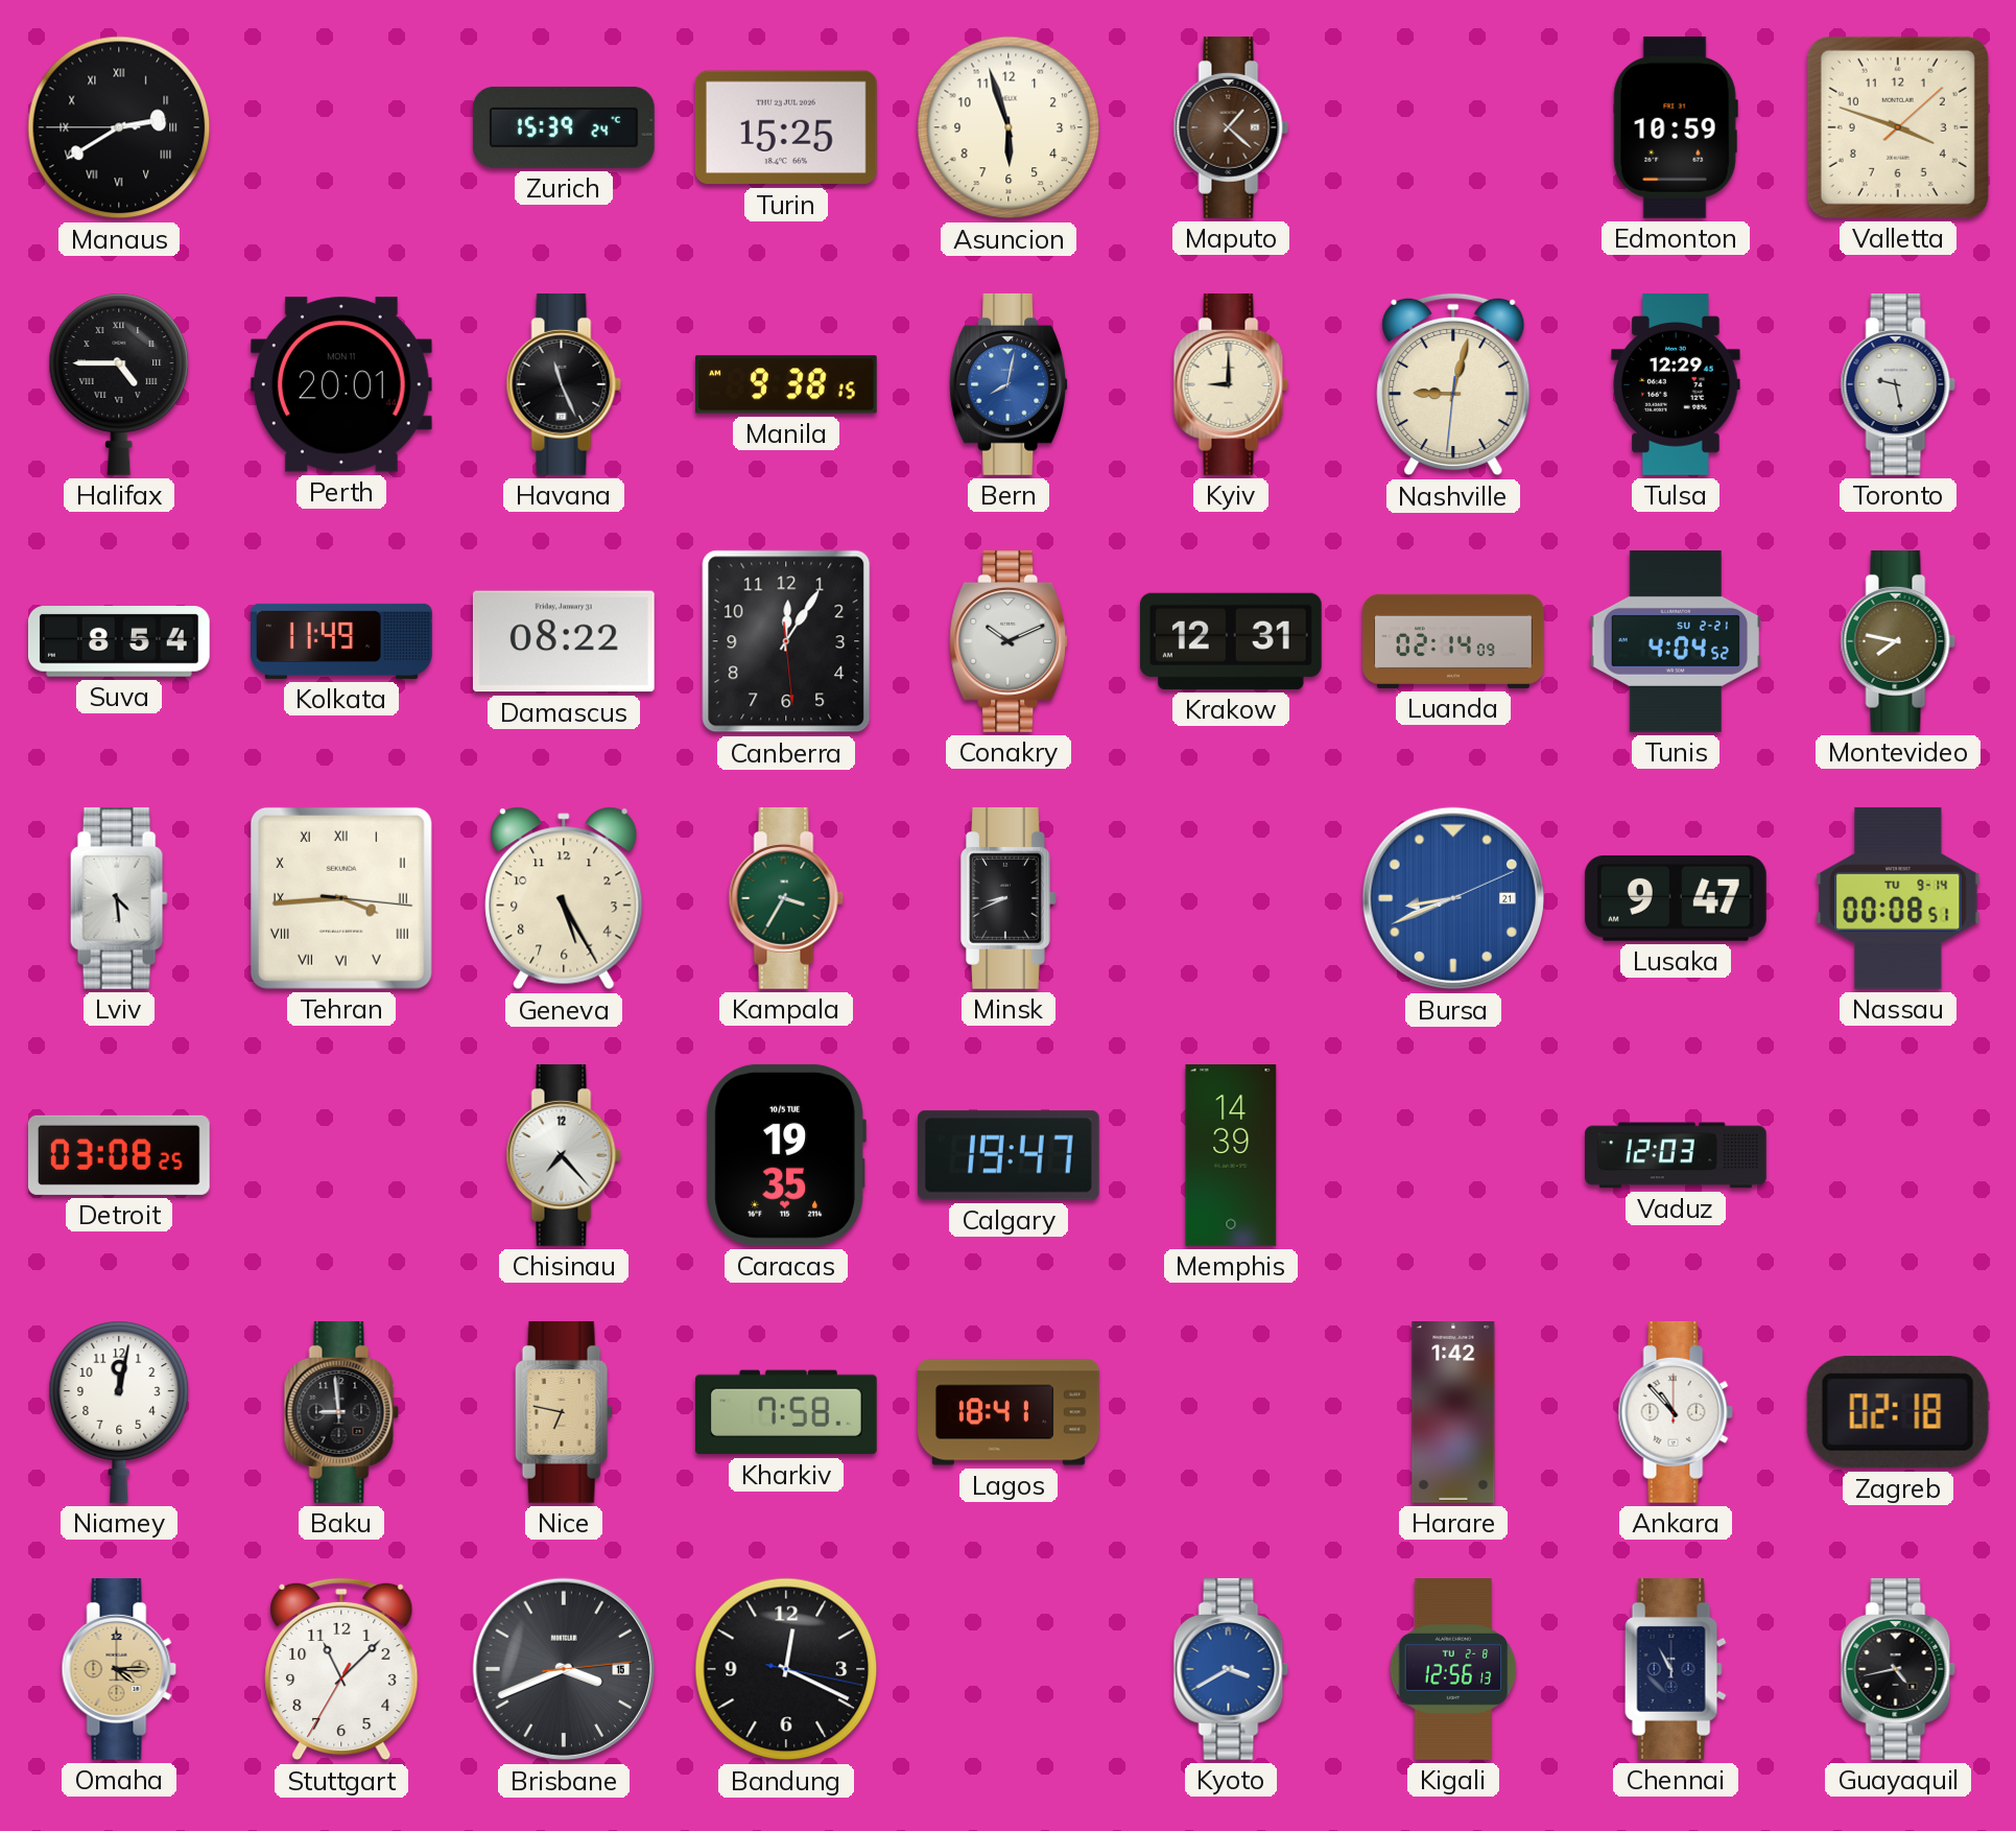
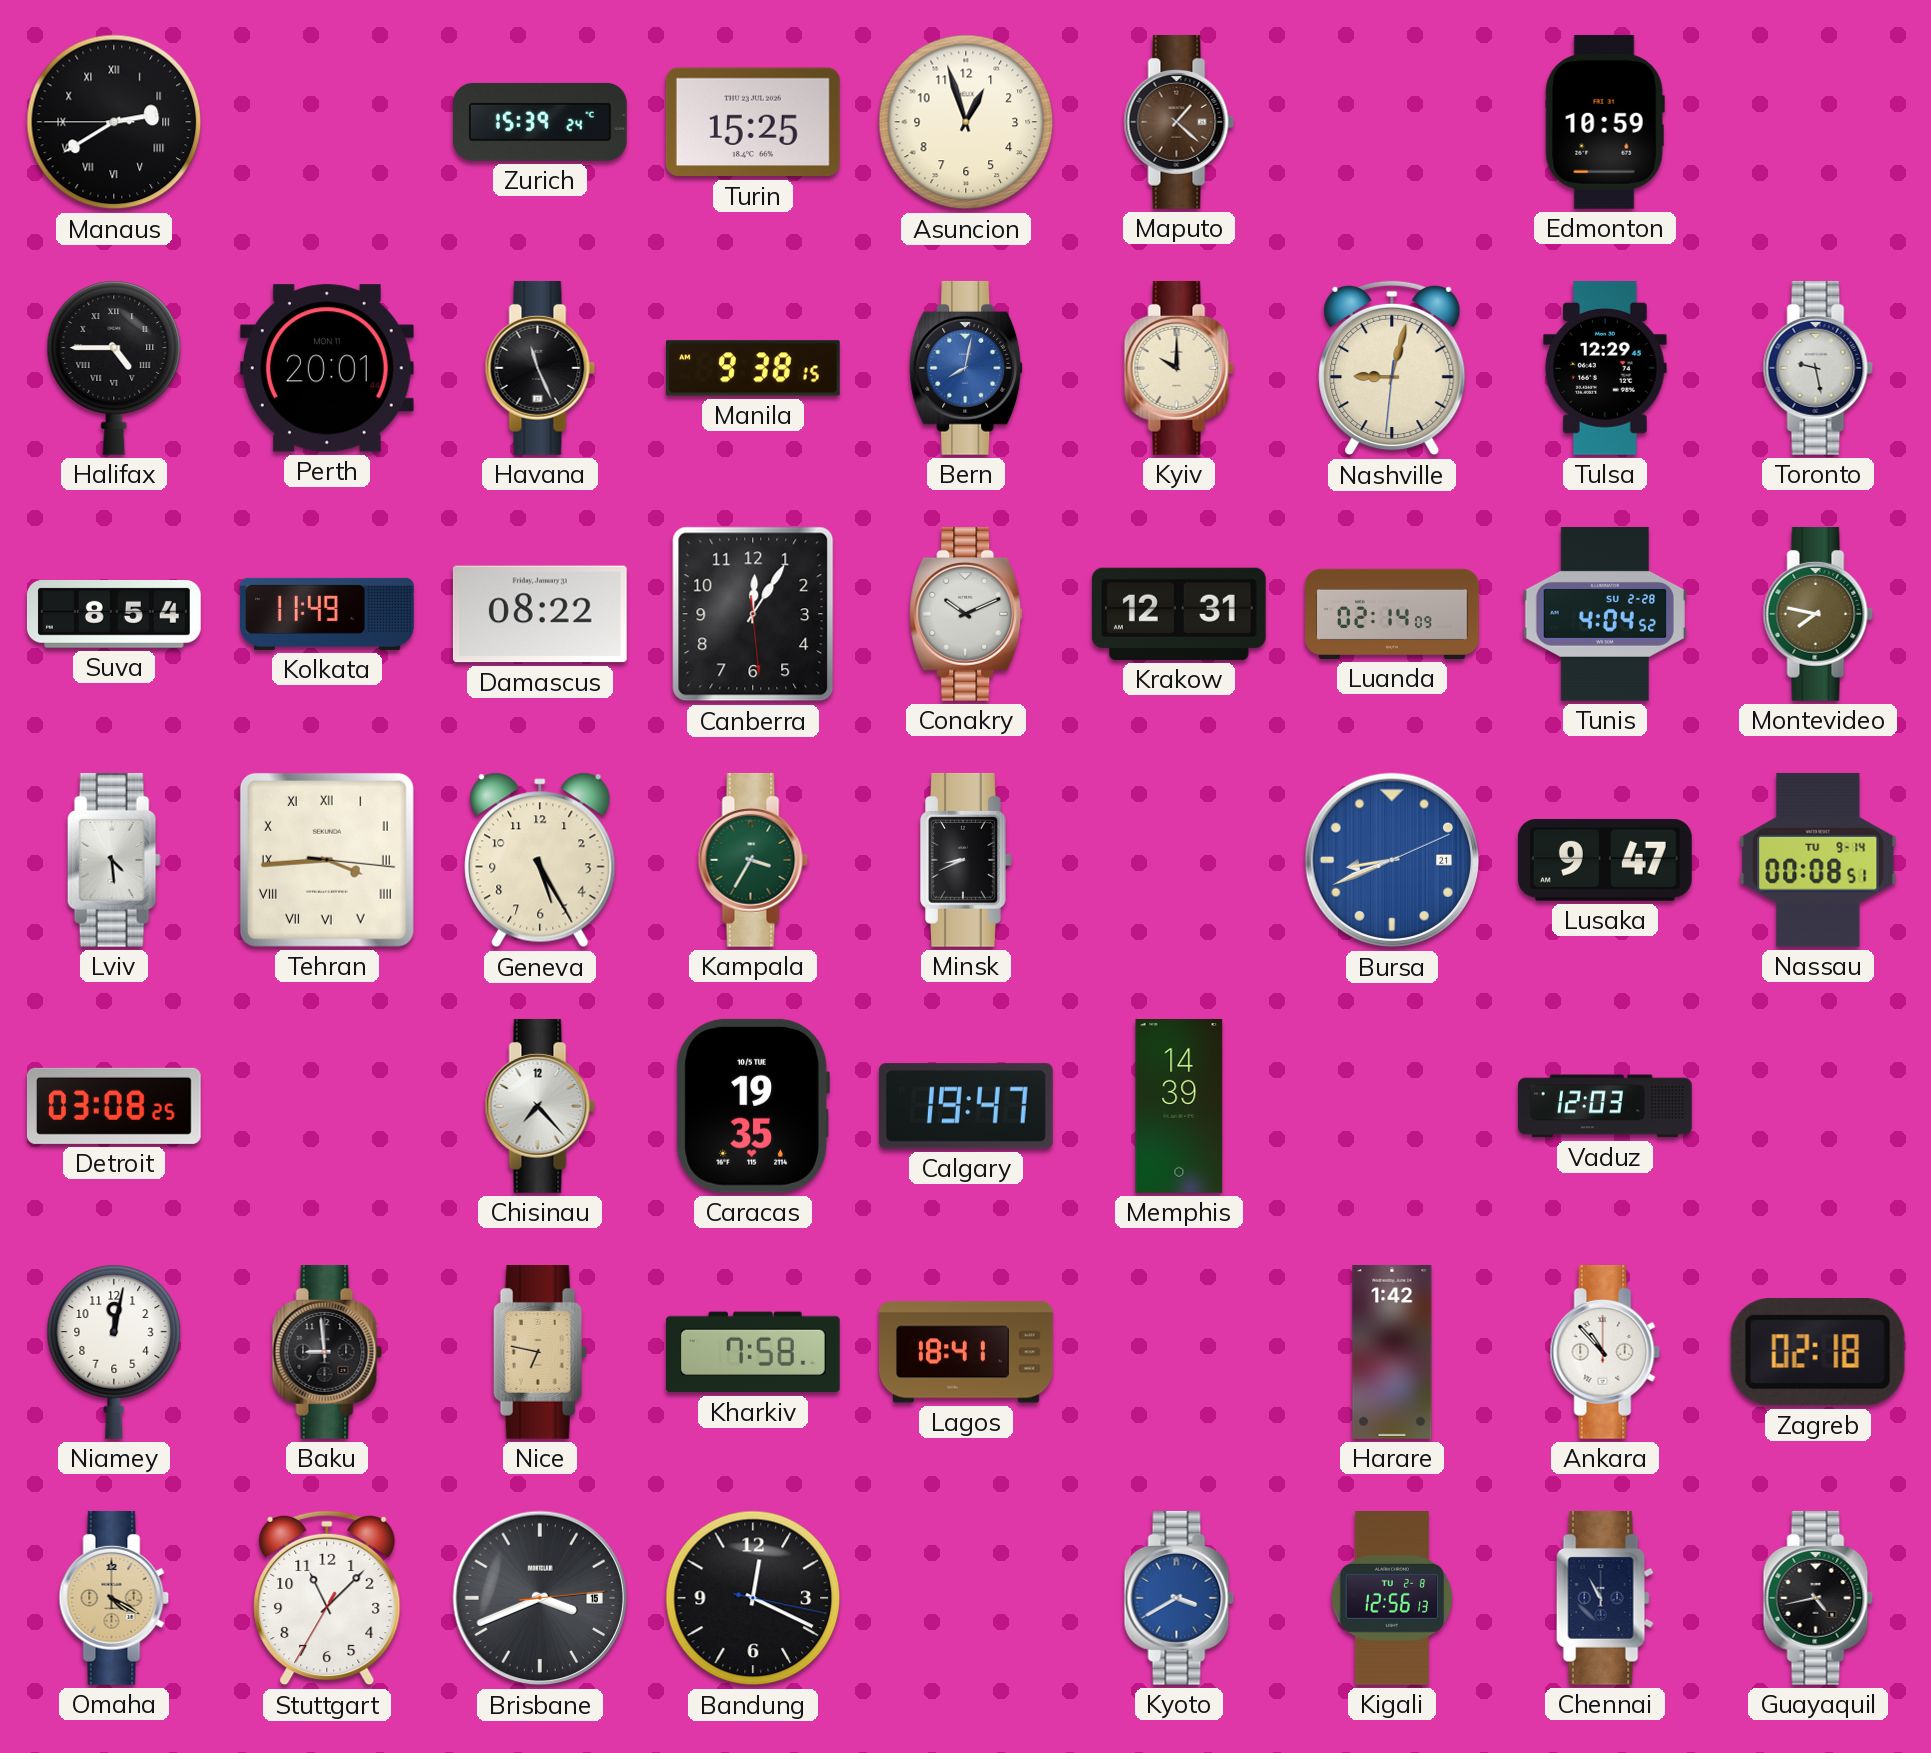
Asuncion: 5:57 -> 12:57 (966, 122)
Valletta: 3:48 -> none (1898, 127)
Kyiv: 9:00 -> 10:00 (1179, 368)
Tunis date: SU 2-21 -> SU 2-28 (1604, 615)
Omaha: 4:15 -> 4:20 (114, 1598)
